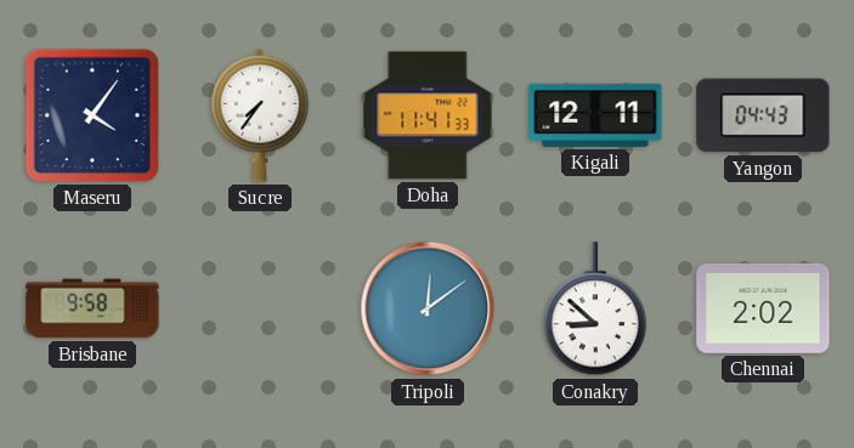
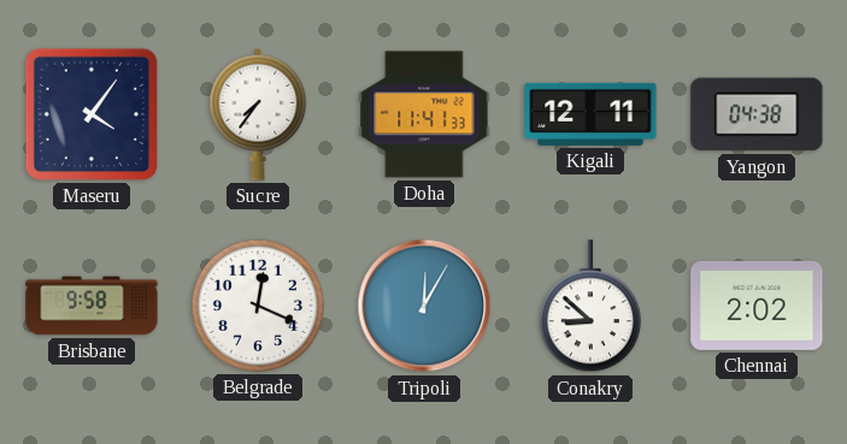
Yangon: 04:43 -> 04:38 (757, 114)
Belgrade: none -> 12:19 (258, 306)
Tripoli: 12:09 -> 12:05 (424, 306)
